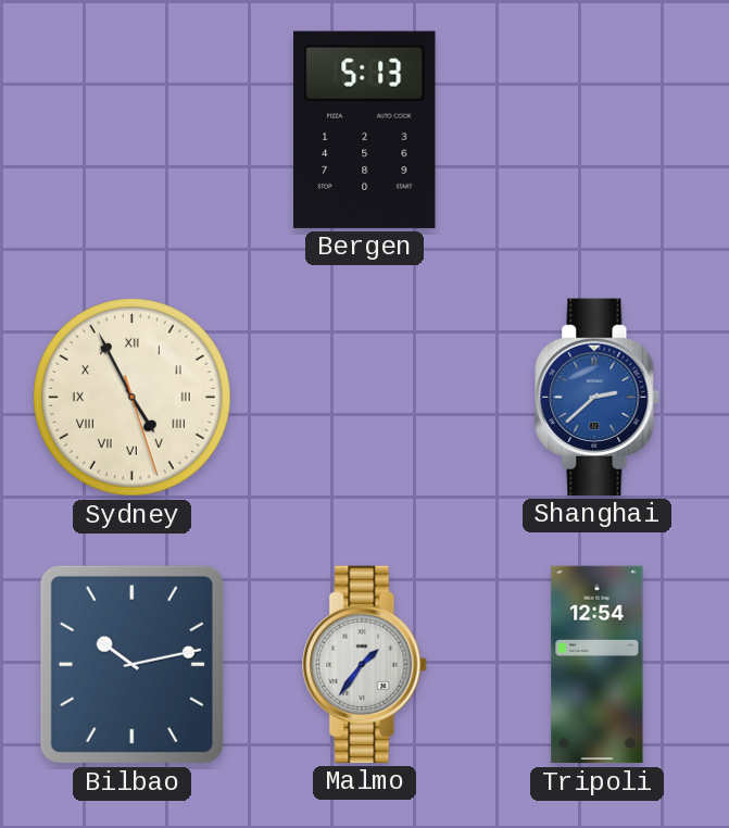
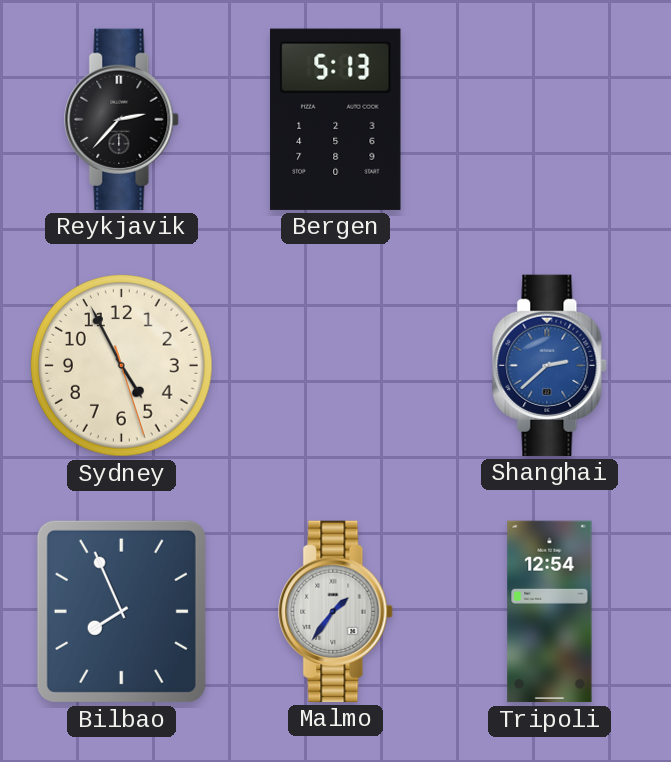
Reykjavik: none -> 2:37 (122, 119)
Sydney numerals: Roman -> Arabic (122, 366)
Bilbao: 10:13 -> 7:56 (121, 611)
